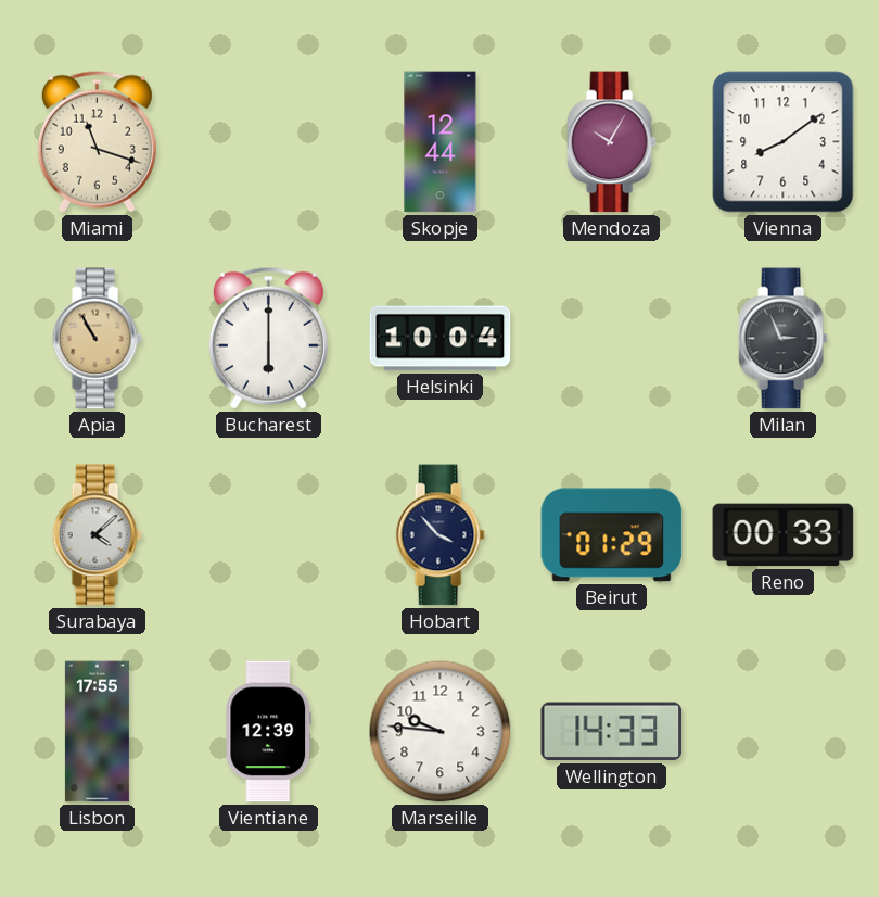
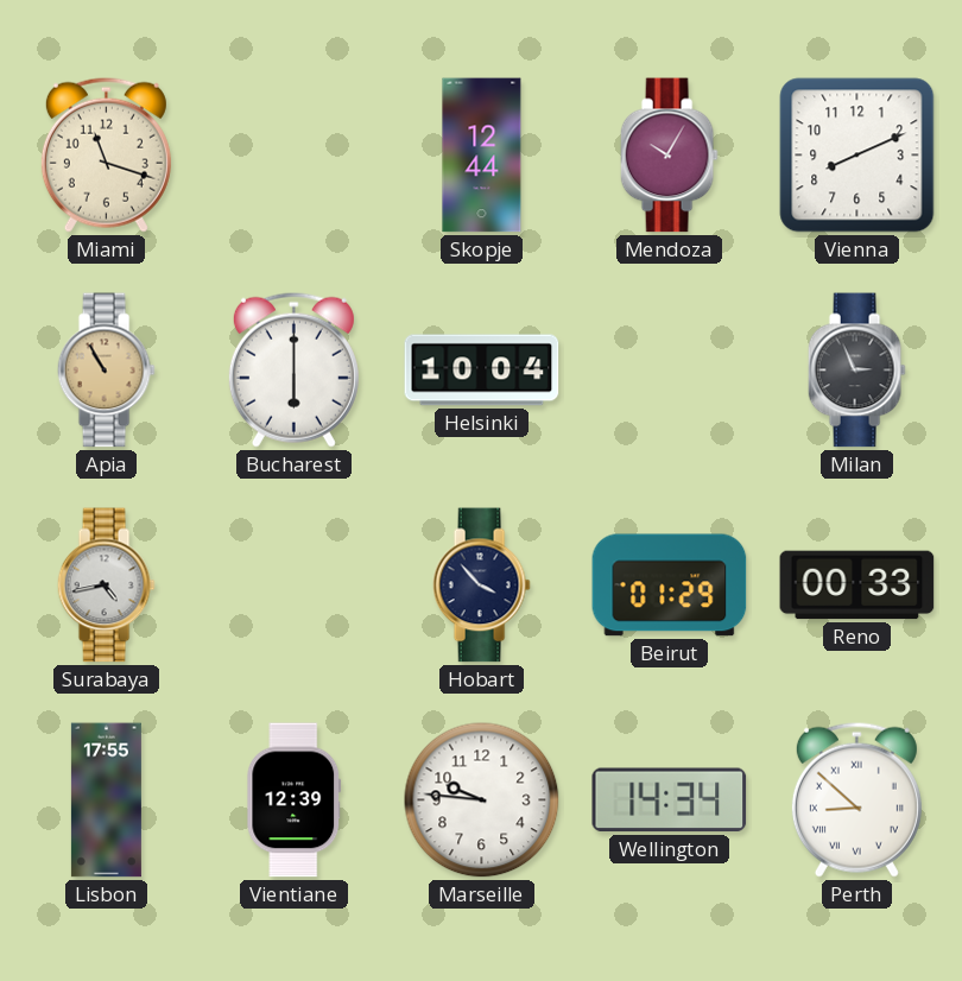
Vienna: 8:09 -> 8:11 (857, 156)
Surabaya: 4:08 -> 4:43 (106, 586)
Wellington: 14:33 -> 14:34 (670, 800)
Perth: none -> 8:52 (856, 799)
